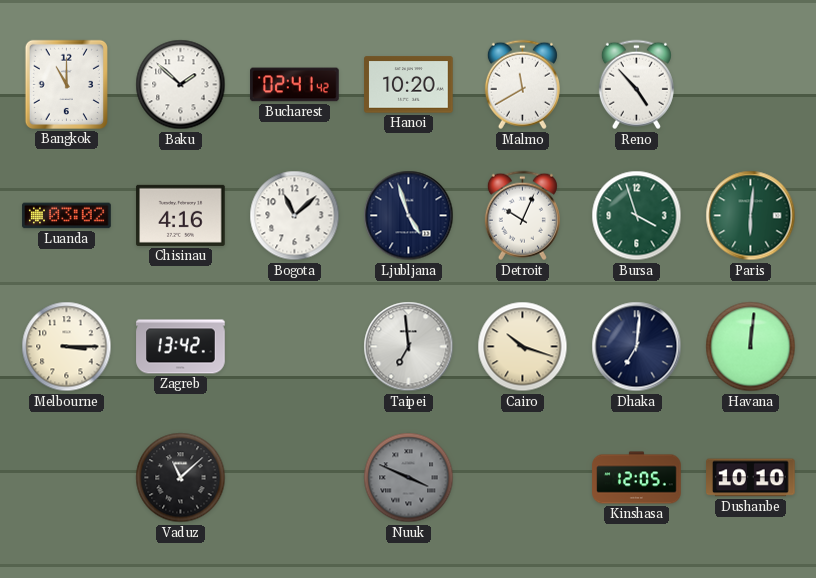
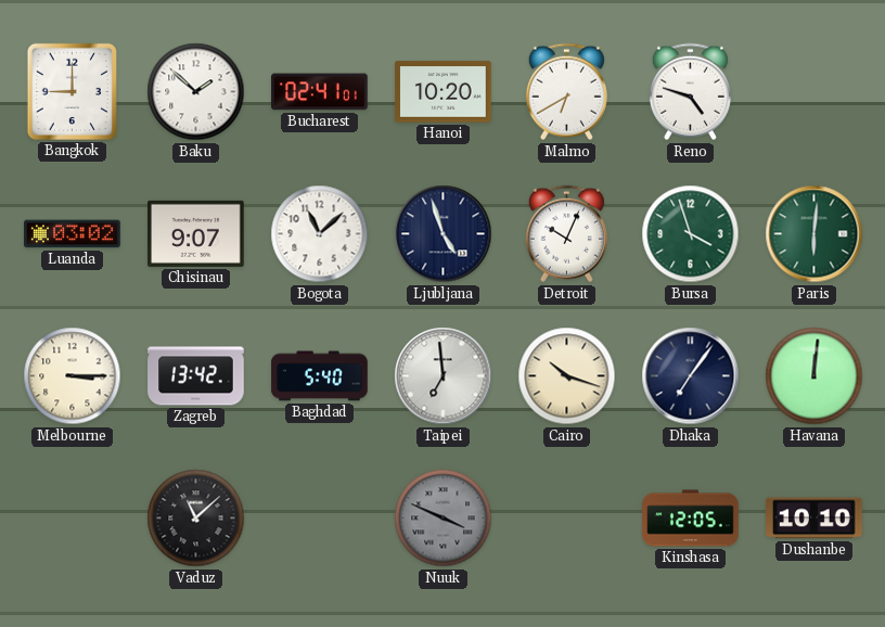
Bangkok: 11:00 -> 9:00 (72, 91)
Bucharest: 02:41:42 -> 02:41:01 (320, 92)
Malmo: 11:40 -> 6:40 (566, 92)
Reno: 4:53 -> 4:48 (690, 92)
Chisinau: 4:16 -> 9:07 (196, 233)
Baghdad: none -> 5:40 (320, 376)
Dhaka: 7:01 -> 7:06 (691, 376)
